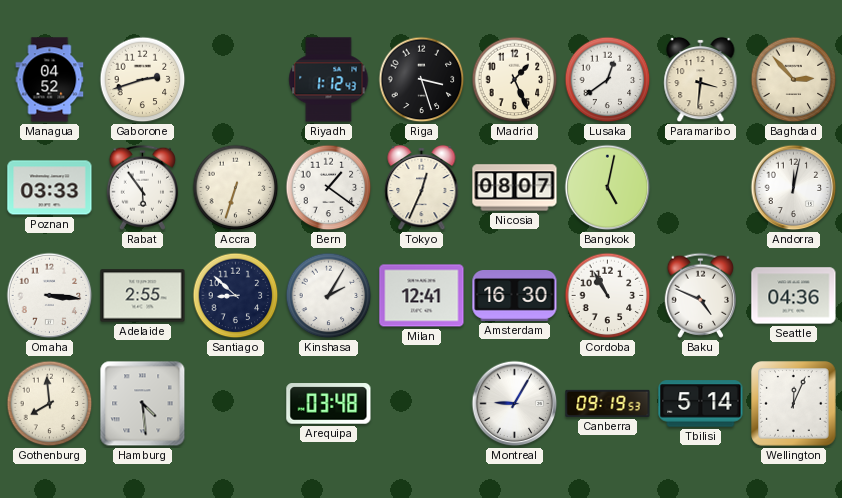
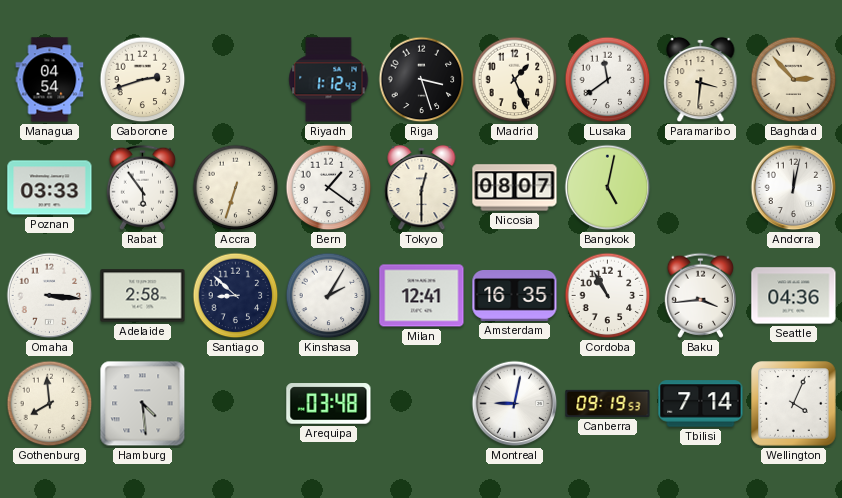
Managua: 04:52 -> 04:54 (50, 80)
Lusaka: 12:39 -> 11:39 (608, 80)
Tokyo: 12:34 -> 12:30 (422, 188)
Adelaide: 2:55 -> 2:58 (143, 296)
Amsterdam: 16:30 -> 16:35 (515, 296)
Baku: 4:49 -> 3:44 (700, 295)
Montreal: 9:05 -> 9:02 (515, 404)
Tbilisi: 5:14 -> 7:14 (701, 404)
Wellington: 12:04 -> 4:04 (794, 404)
